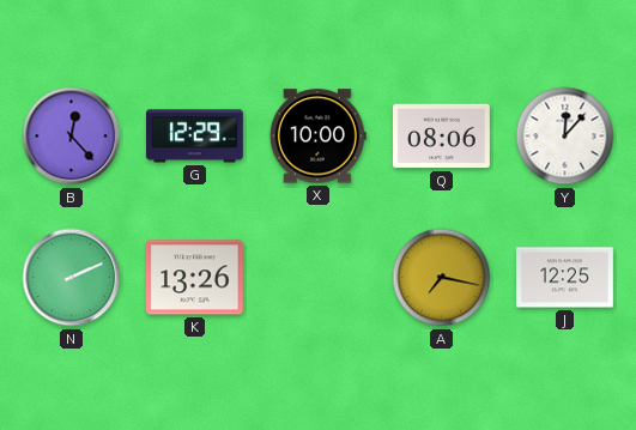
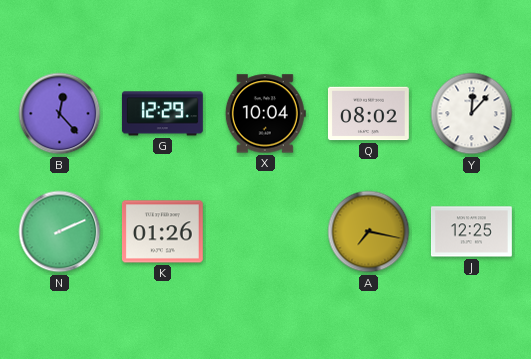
X: 10:00 -> 10:04 (265, 114)
Q: 08:06 -> 08:02 (368, 114)
K: 13:26 -> 01:26 (162, 232)
